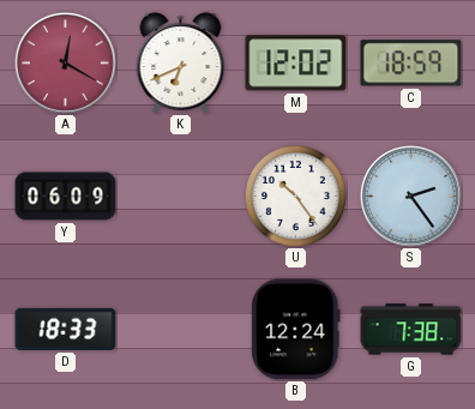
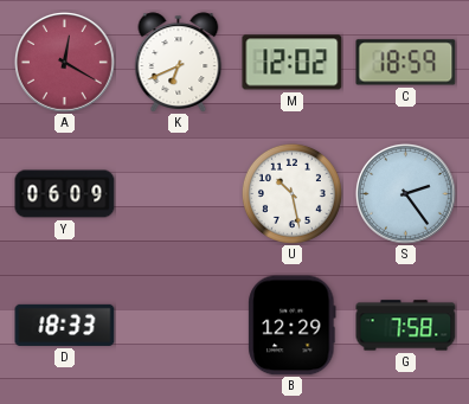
U: 10:24 -> 10:28 (291, 193)
B: 12:24 -> 12:29 (293, 326)
G: 7:38 -> 7:58 (406, 326)
